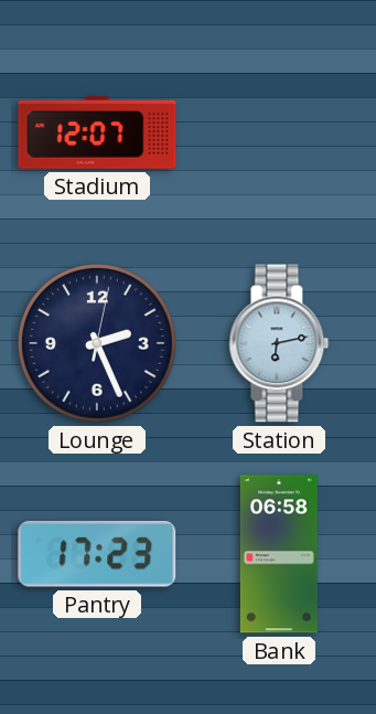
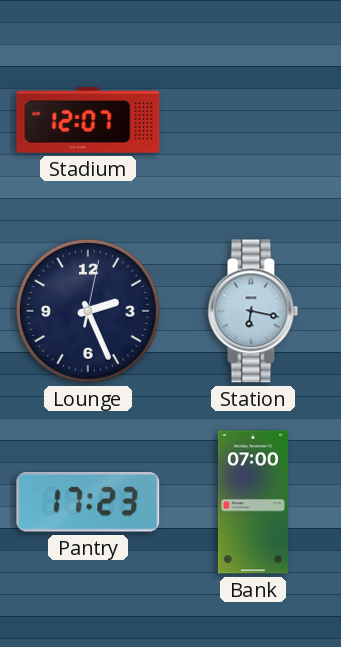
Station: 6:13 -> 6:17 (253, 311)
Bank: 06:58 -> 07:00 (253, 502)
